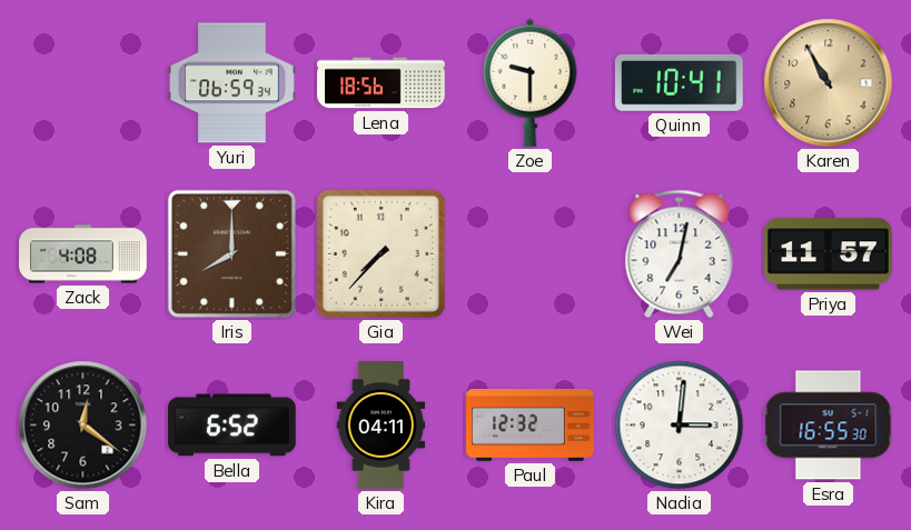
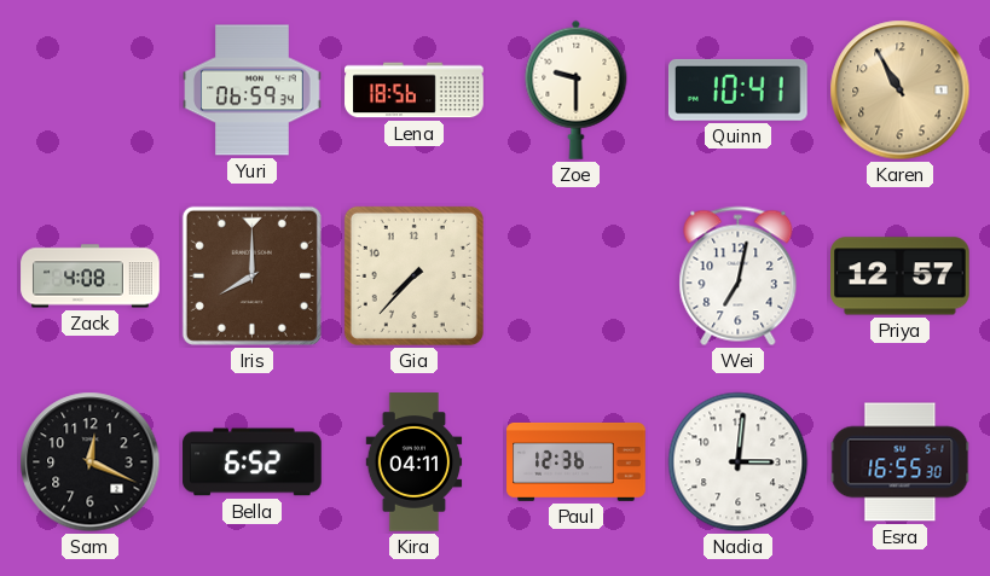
Priya: 11:57 -> 12:57 (901, 277)
Sam: 12:21 -> 12:19 (91, 462)
Paul: 12:32 -> 12:36 (577, 461)
